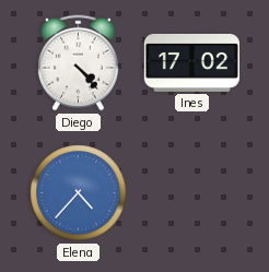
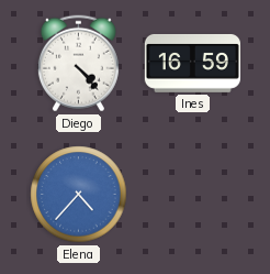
Ines: 17:02 -> 16:59 (192, 63)
